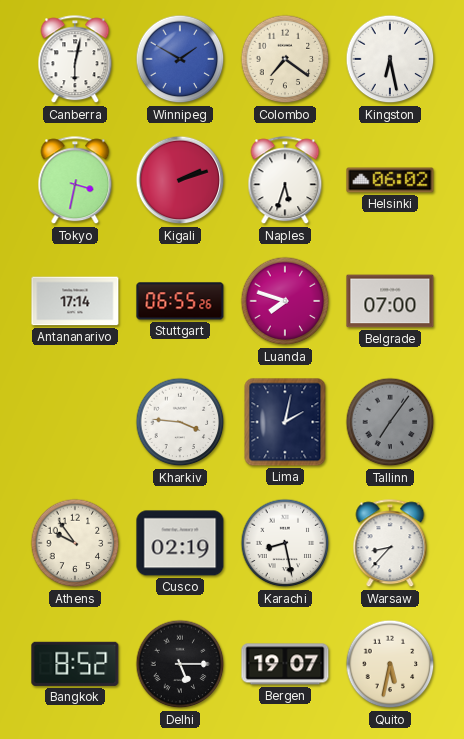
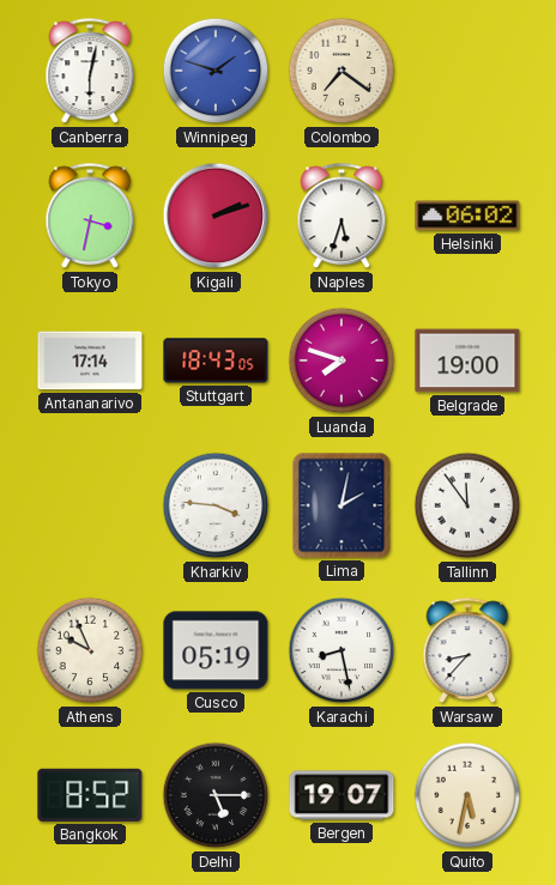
Winnipeg: 1:50 -> 1:48 (216, 71)
Kingston: 6:28 -> none (390, 59)
Stuttgart: 06:55 -> 18:43 (216, 360)
Belgrade: 07:00 -> 19:00 (467, 360)
Tallinn: 7:06 -> 11:54 (467, 505)
Tallinn dial: grey -> white (467, 505)
Athens: 9:54 -> 9:56 (90, 650)
Cusco: 02:19 -> 05:19 (216, 650)
